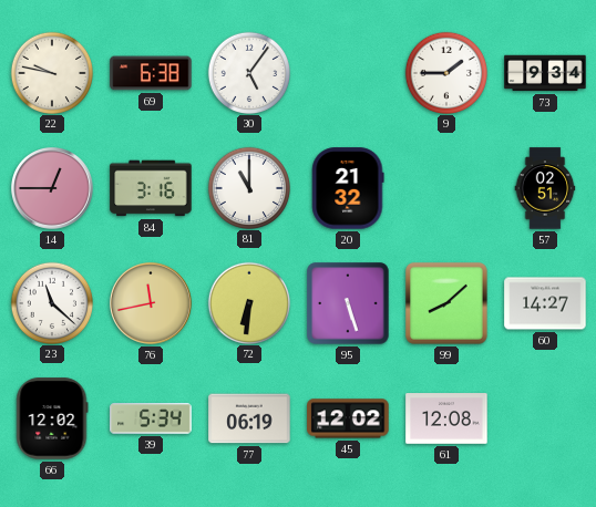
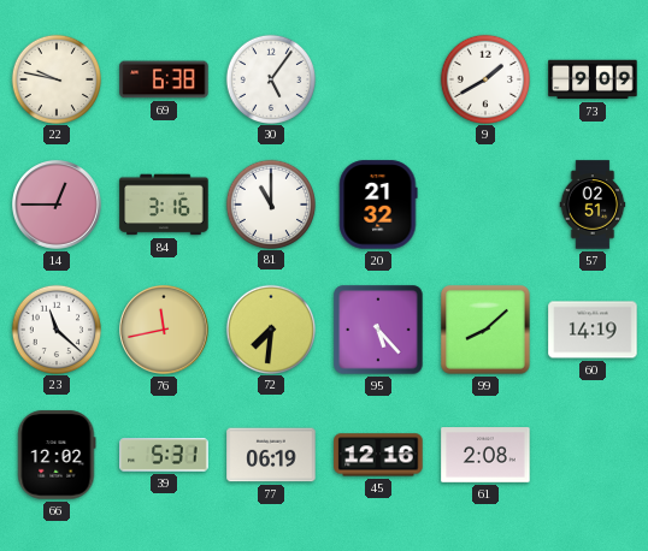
9: 1:45 -> 1:40 (484, 78)
73: 9:34 -> 9:09 (593, 79)
72: 6:31 -> 7:31 (270, 328)
95: 5:27 -> 5:23 (378, 330)
60: 14:27 -> 14:19 (593, 330)
39: 5:34 -> 5:31 (164, 455)
45: 12:02 -> 12:16 (378, 455)
61: 12:08 -> 2:08 (485, 455)
